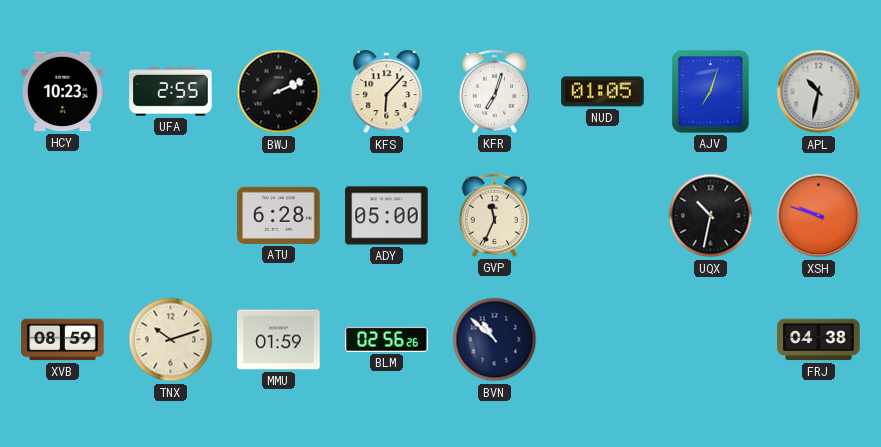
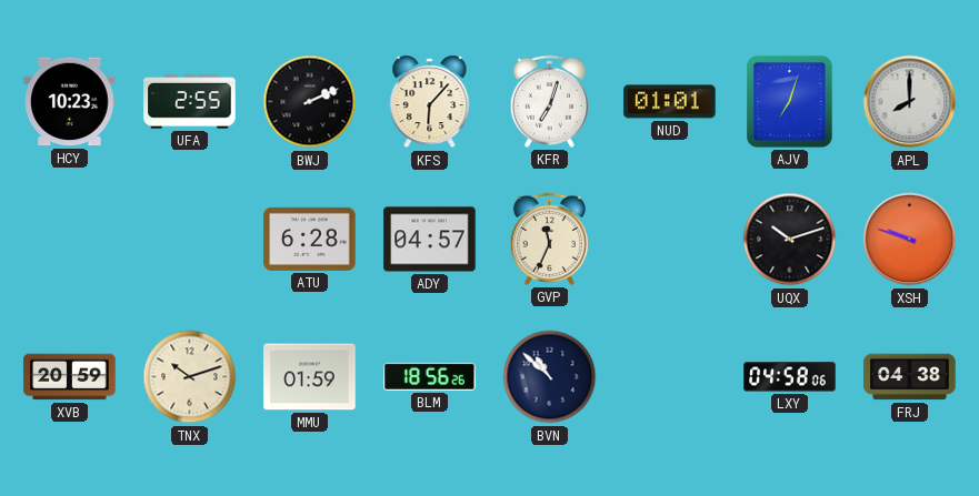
NUD: 01:05 -> 01:01 (670, 102)
APL: 10:32 -> 8:00 (910, 102)
ADY: 05:00 -> 04:57 (430, 240)
UQX: 10:32 -> 10:12 (790, 240)
XVB: 08:59 -> 20:59 (70, 377)
BLM: 02:56 -> 18:56 (430, 376)
LXY: none -> 04:58 (790, 377)
